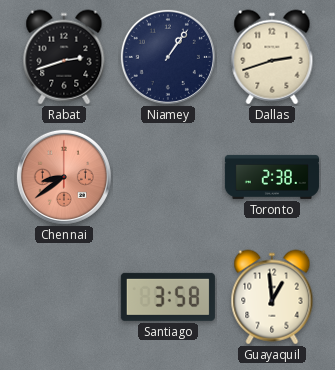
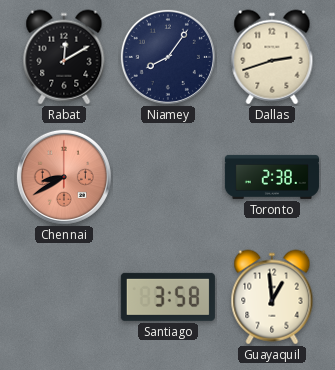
Rabat: 2:42 -> 12:10 (64, 57)
Niamey: 1:06 -> 8:06 (168, 57)
Chennai: 8:39 -> 8:40 (64, 177)
